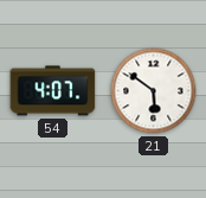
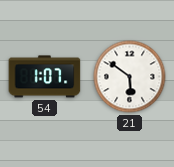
54: 4:07 -> 1:07 (45, 77)
